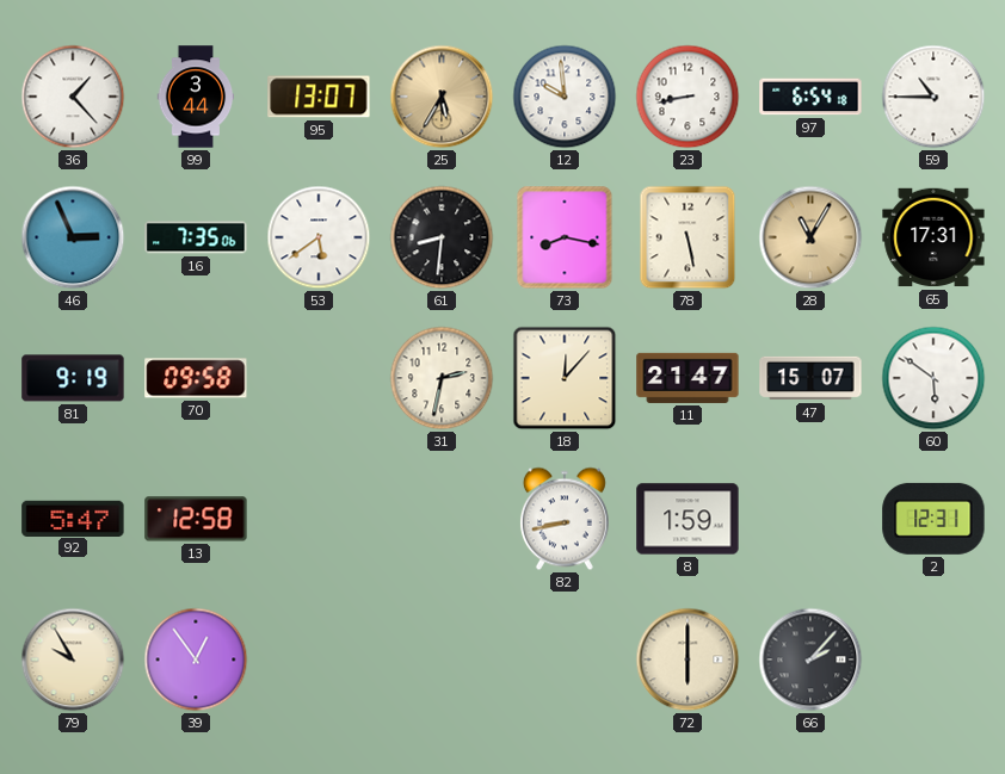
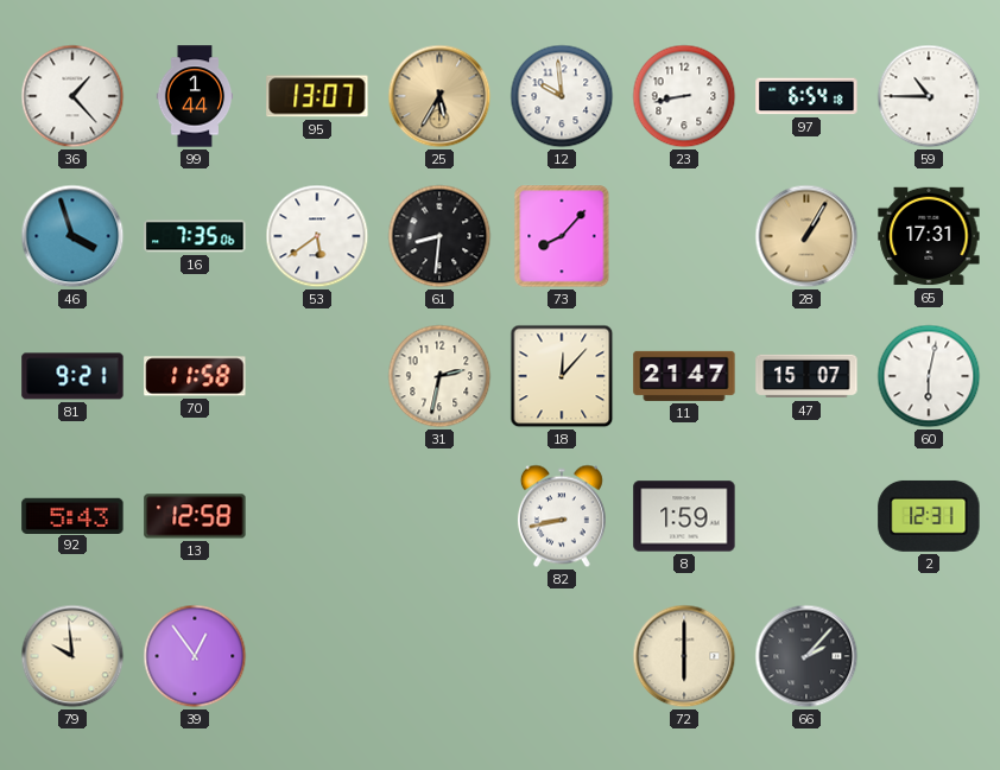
99: 3:44 -> 1:44 (195, 96)
46: 2:56 -> 3:57 (72, 236)
73: 8:17 -> 8:07 (562, 236)
78: 5:28 -> none (688, 237)
28: 11:05 -> 1:05 (806, 236)
81: 9:19 -> 9:21 (72, 376)
70: 09:58 -> 11:58 (195, 376)
60: 5:51 -> 6:02 (929, 376)
92: 5:47 -> 5:43 (72, 515)
79: 9:55 -> 9:59 (72, 656)
